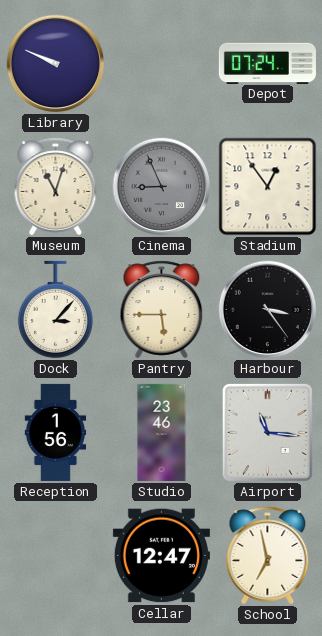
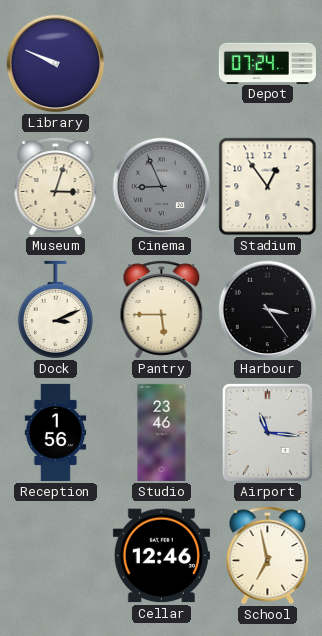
Museum: 11:03 -> 3:03 (56, 187)
Dock: 3:07 -> 3:11 (55, 309)
Cellar: 12:47 -> 12:46 (161, 556)
